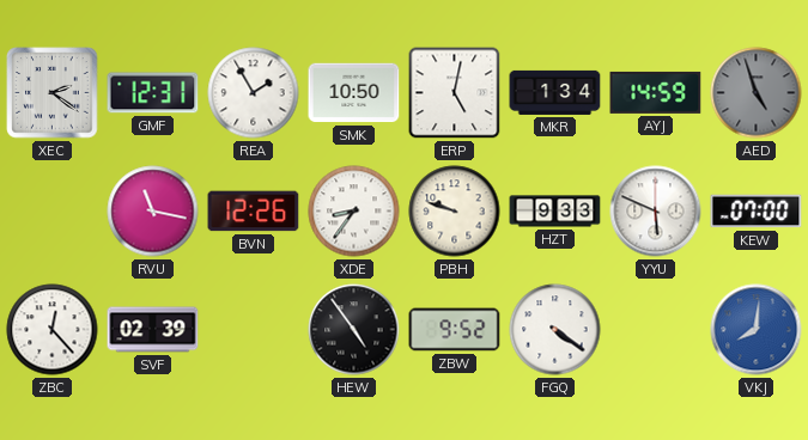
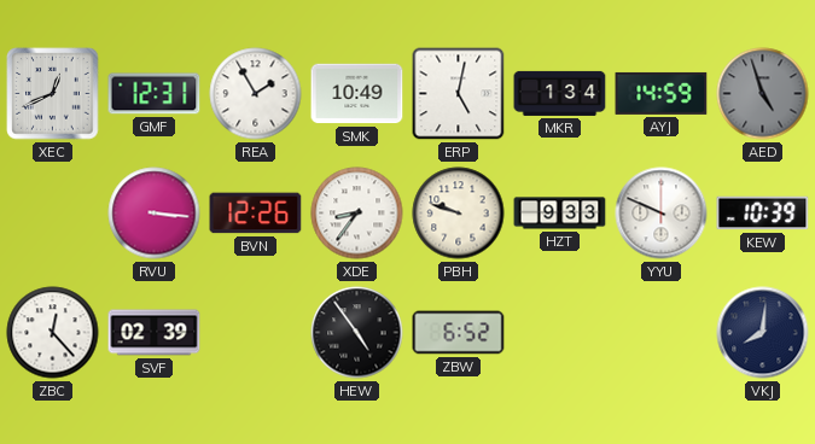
XEC: 2:21 -> 12:41 (53, 94)
SMK: 10:50 -> 10:49 (357, 94)
RVU: 11:17 -> 3:16 (155, 214)
YYU: 5:49 -> 9:49 (662, 214)
KEW: 07:00 -> 10:39 (763, 214)
ZBW: 9:52 -> 6:52 (459, 333)
FGQ: 4:21 -> none (555, 330)
VKJ dial: blue -> navy (763, 333)
